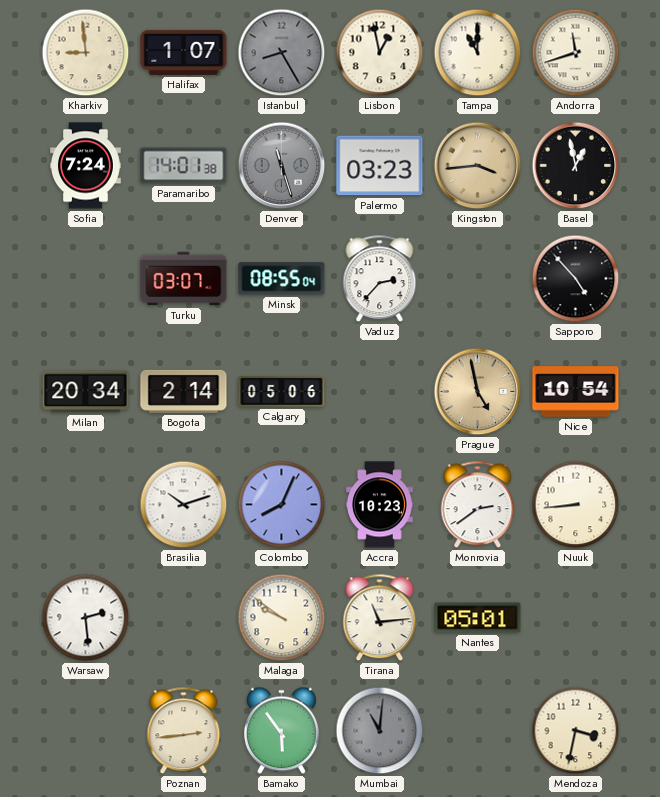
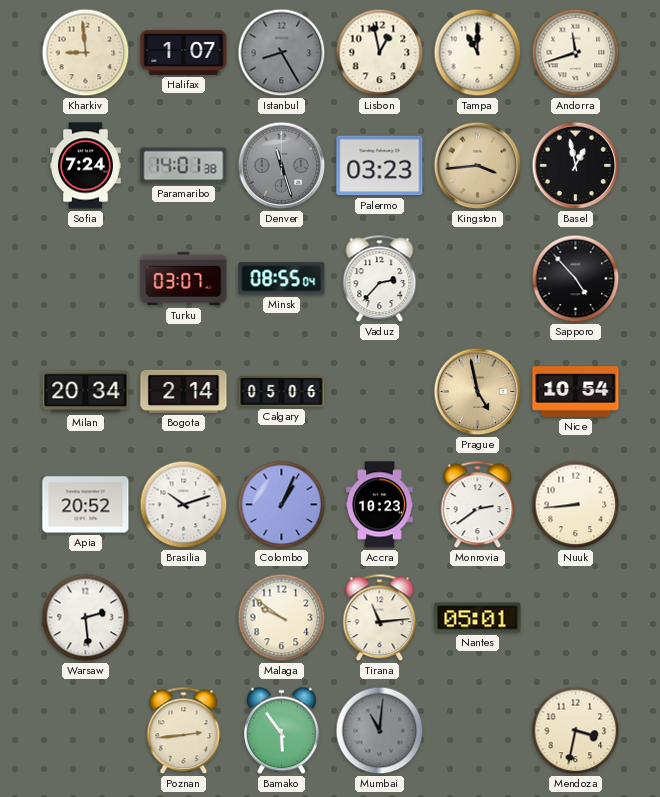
Apia: none -> 20:52 (86, 505)
Colombo: 8:04 -> 1:04 (282, 505)
